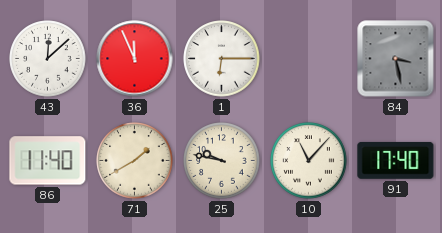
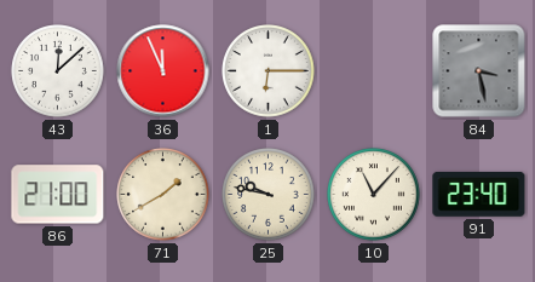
86: 11:40 -> 21:00 (58, 195)
91: 17:40 -> 23:40 (479, 194)
